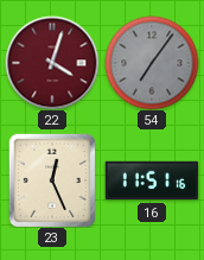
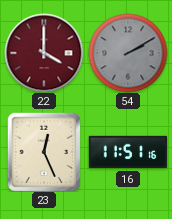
22: 4:03 -> 4:00 (44, 53)
54: 7:06 -> 2:10 (128, 53)
